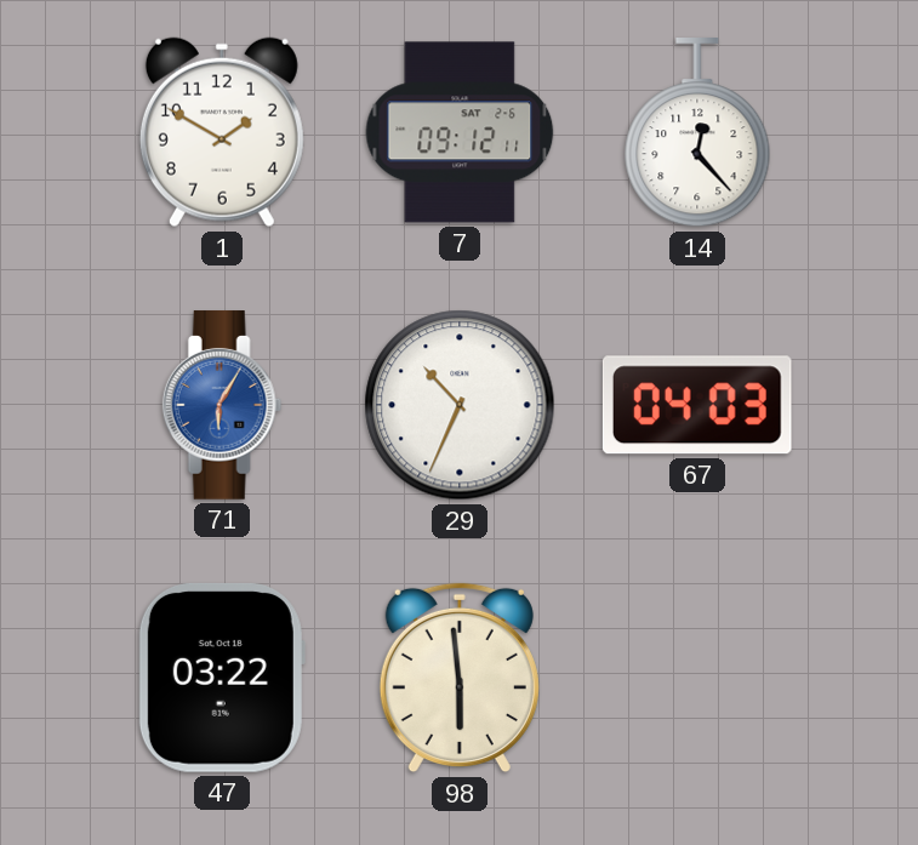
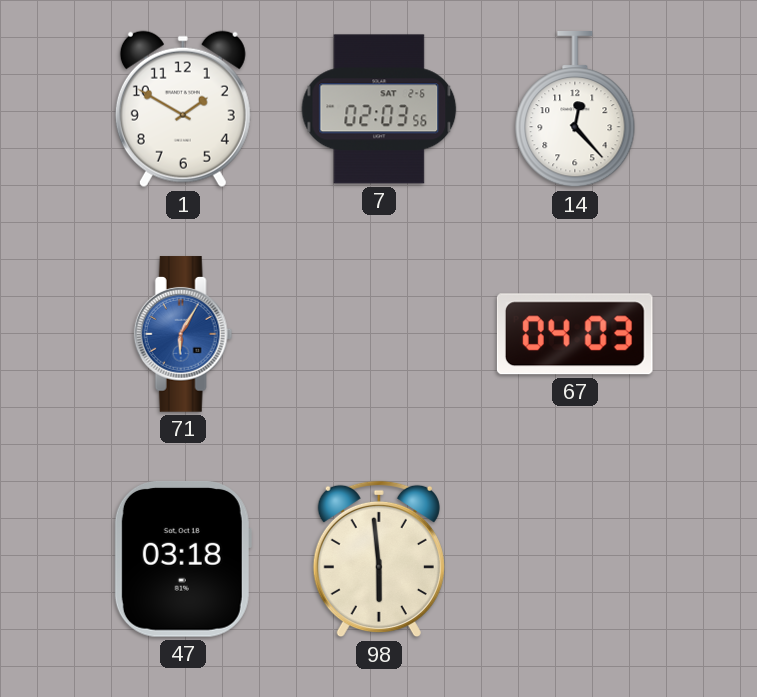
7: 09:12 -> 02:03 (379, 109)
29: 10:34 -> none (460, 405)
47: 03:22 -> 03:18 (183, 559)
